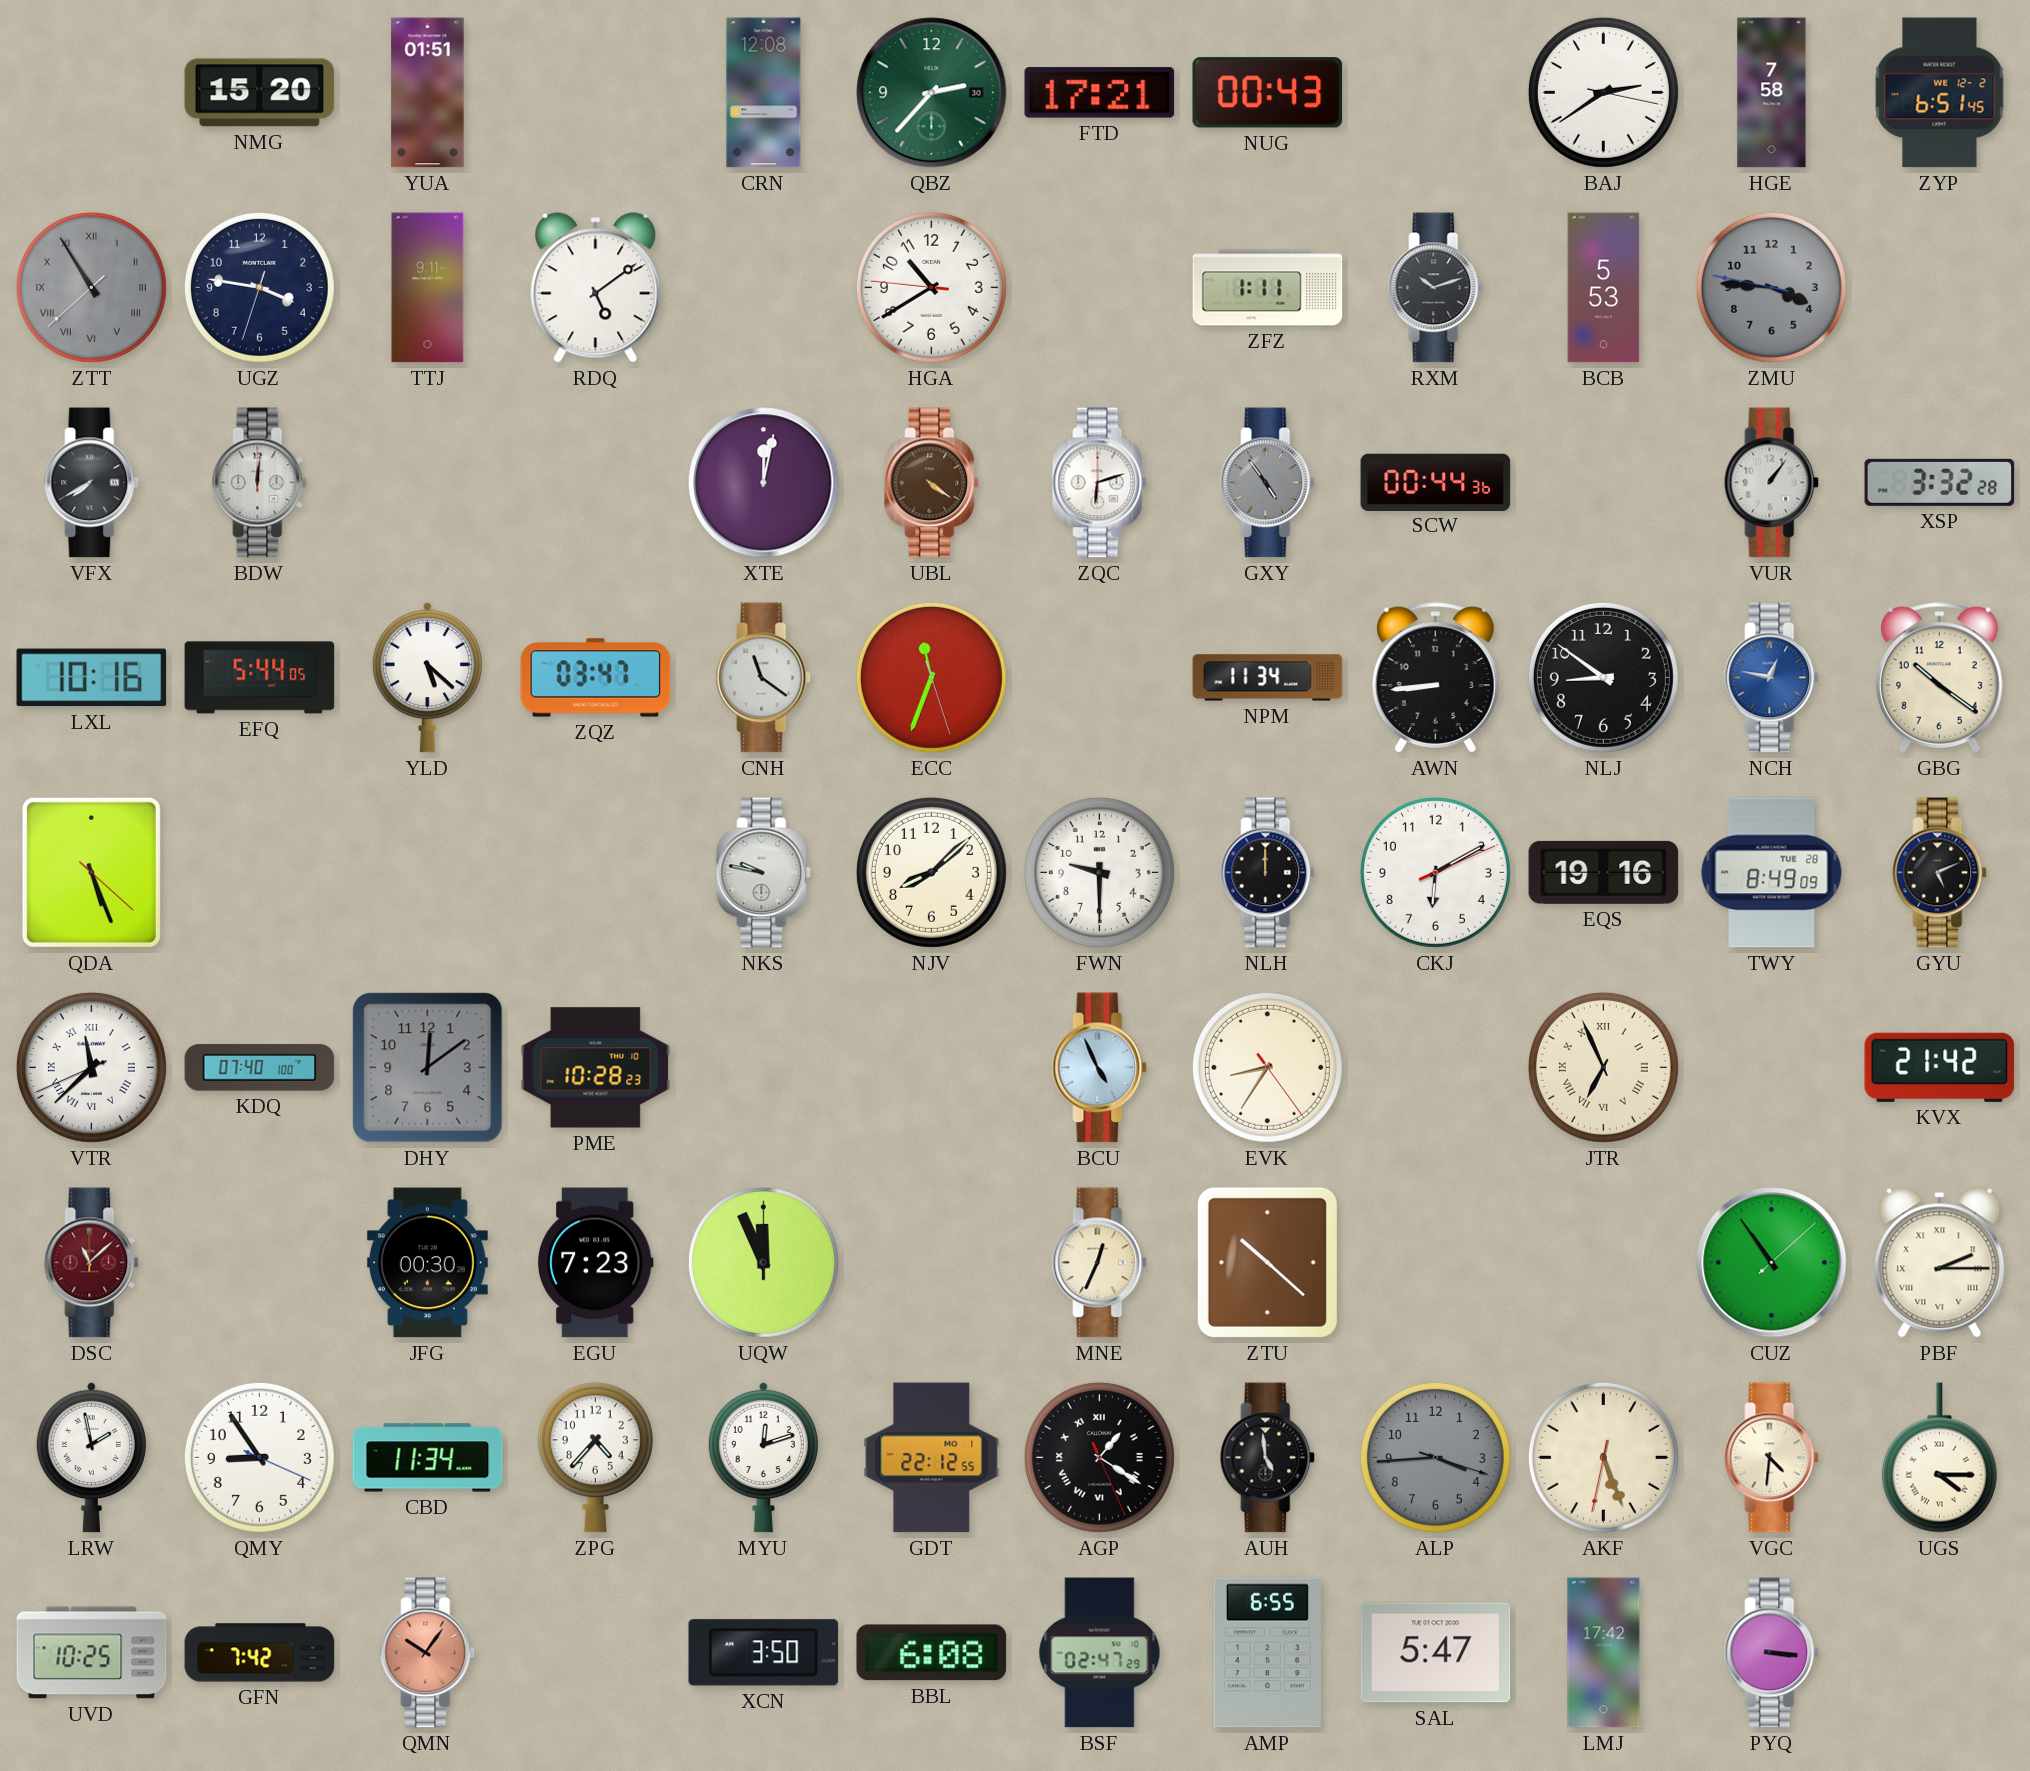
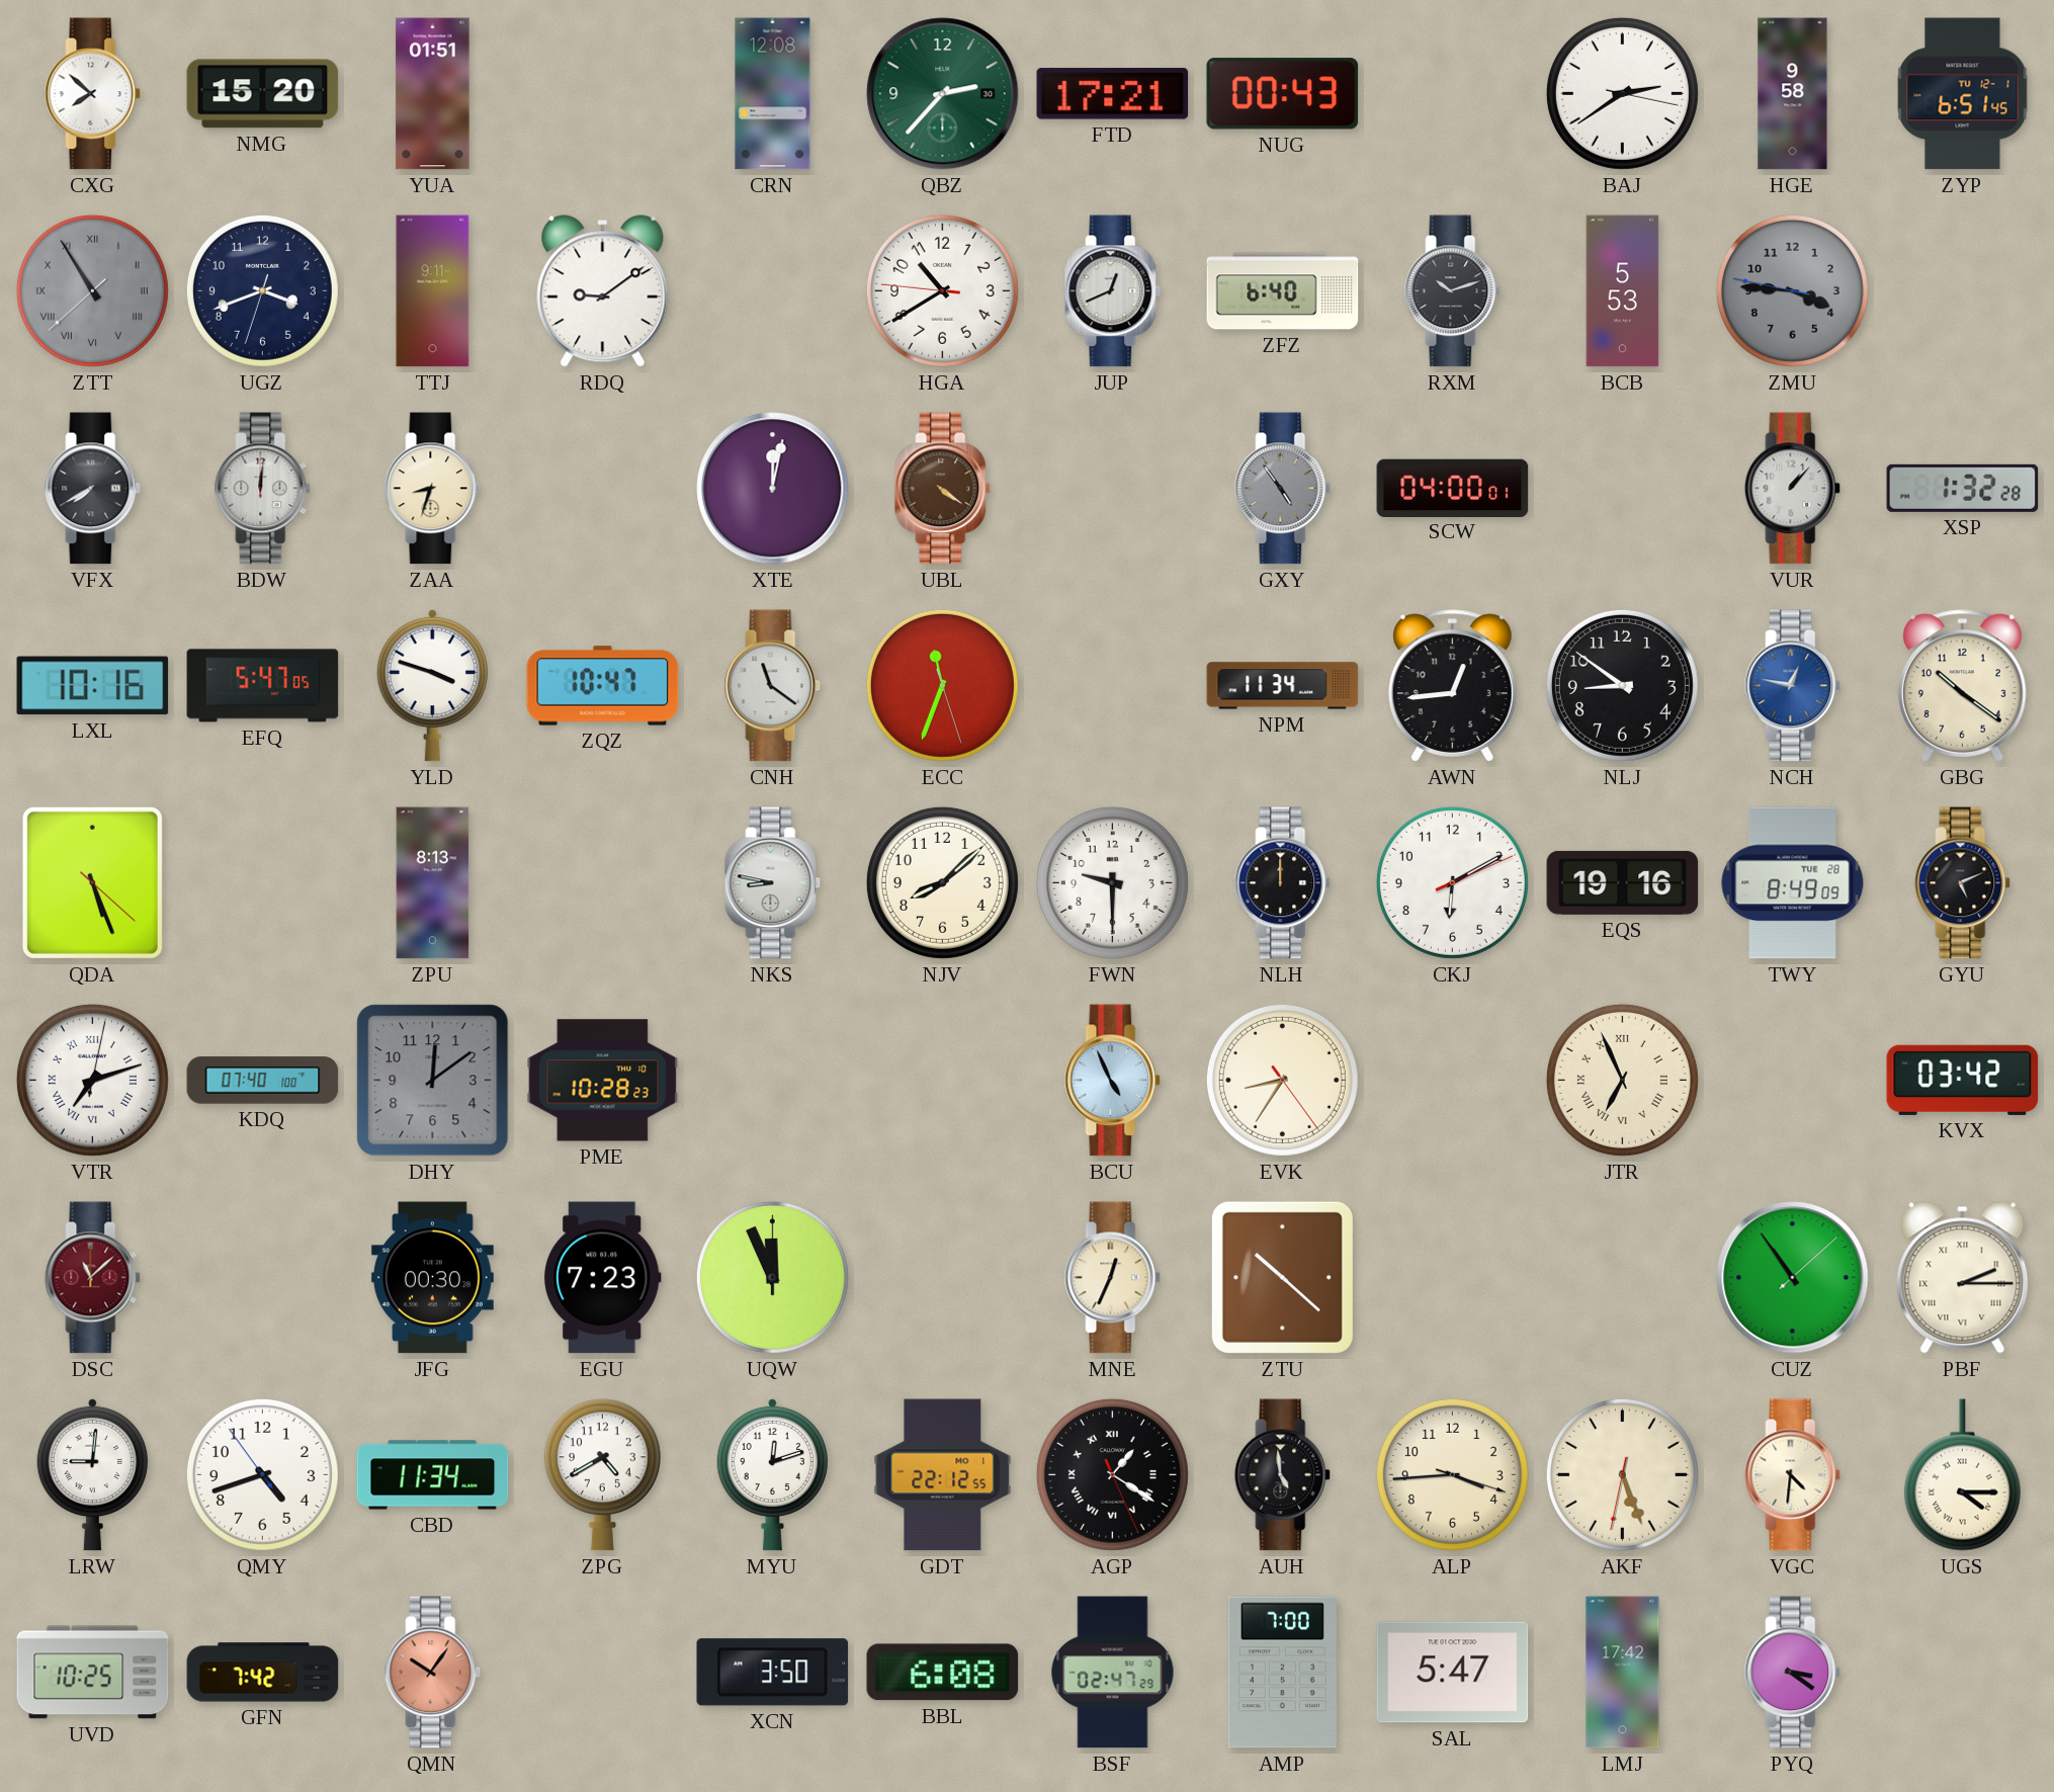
CXG: none -> 7:52 (93, 94)
HGE: 7:58 -> 9:58 (1793, 94)
ZYP date: WE 12-2 -> TU 12-1 (1963, 94)
UGZ: 3:46 -> 3:41 (262, 290)
RDQ: 5:09 -> 9:09 (603, 291)
JUP: none -> 12:41 (1113, 291)
ZFZ: 1:11 -> 6:40 (1283, 291)
ZAA: none -> 8:33 (433, 489)
ZQC: 6:12 -> none (1100, 483)
SCW: 00:44 -> 04:00 (1453, 488)
VUR: 1:06 -> 1:07 (1793, 489)
XSP: 3:32 -> 1:32 (1963, 488)
EFQ: 5:44 -> 5:47 (263, 686)
YLD: 5:22 -> 3:48 (432, 685)
ZQZ: 03:47 -> 10:47 (603, 686)
AWN: 8:44 -> 12:44 (1452, 686)
ZPU: none -> 8:13 (433, 883)
NKS: 9:47 -> 8:47 (773, 883)
VTR: 11:37 -> 7:12 (92, 1080)
KVX: 21:42 -> 03:42 (1963, 1080)
LRW: 1:58 -> 9:01 (92, 1474)
QMY: 8:54 -> 4:41 (262, 1474)
ZPG: 4:37 -> 4:40 (602, 1475)
ALP dial: grey -> cream (1452, 1474)
AMP: 6:55 -> 7:00 (1282, 1673)
PYQ: 3:16 -> 3:21 (1793, 1673)
